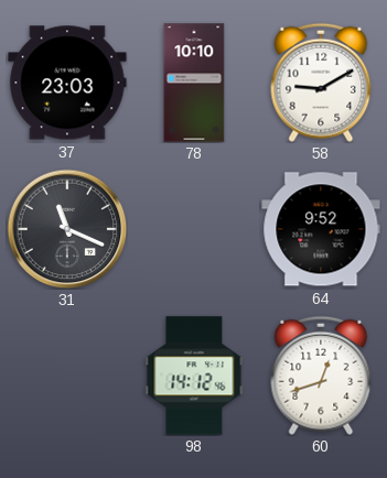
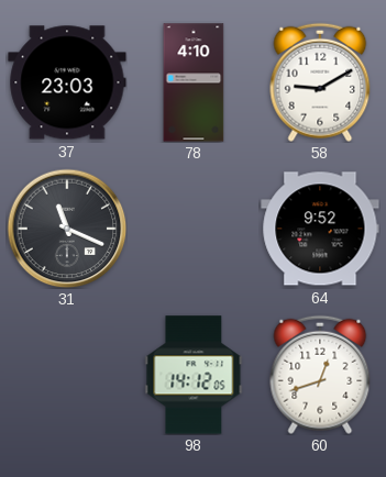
78: 10:10 -> 4:10 (194, 82)
98: 14:12:46 -> 14:12:05 (194, 375)
